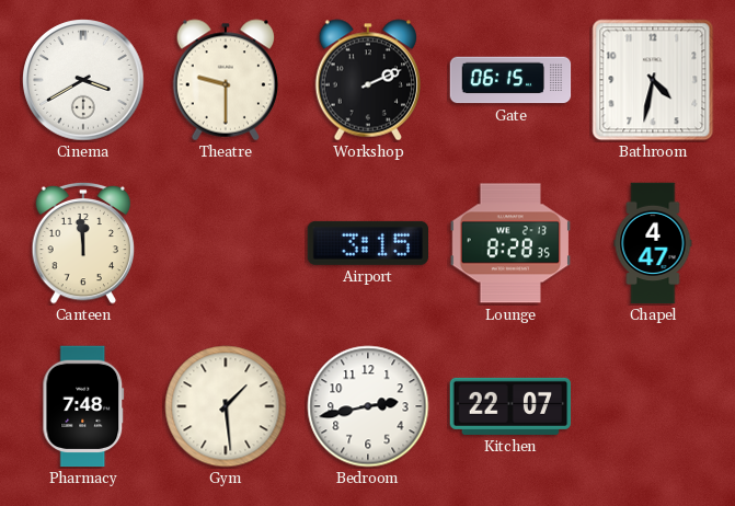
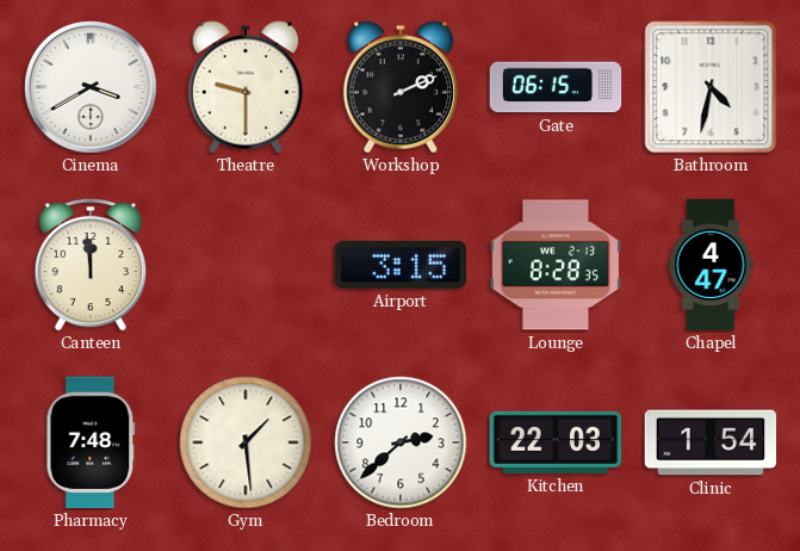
Bedroom: 2:43 -> 2:38 (401, 442)
Kitchen: 22:07 -> 22:03 (556, 442)
Clinic: none -> 1:54 (711, 442)
